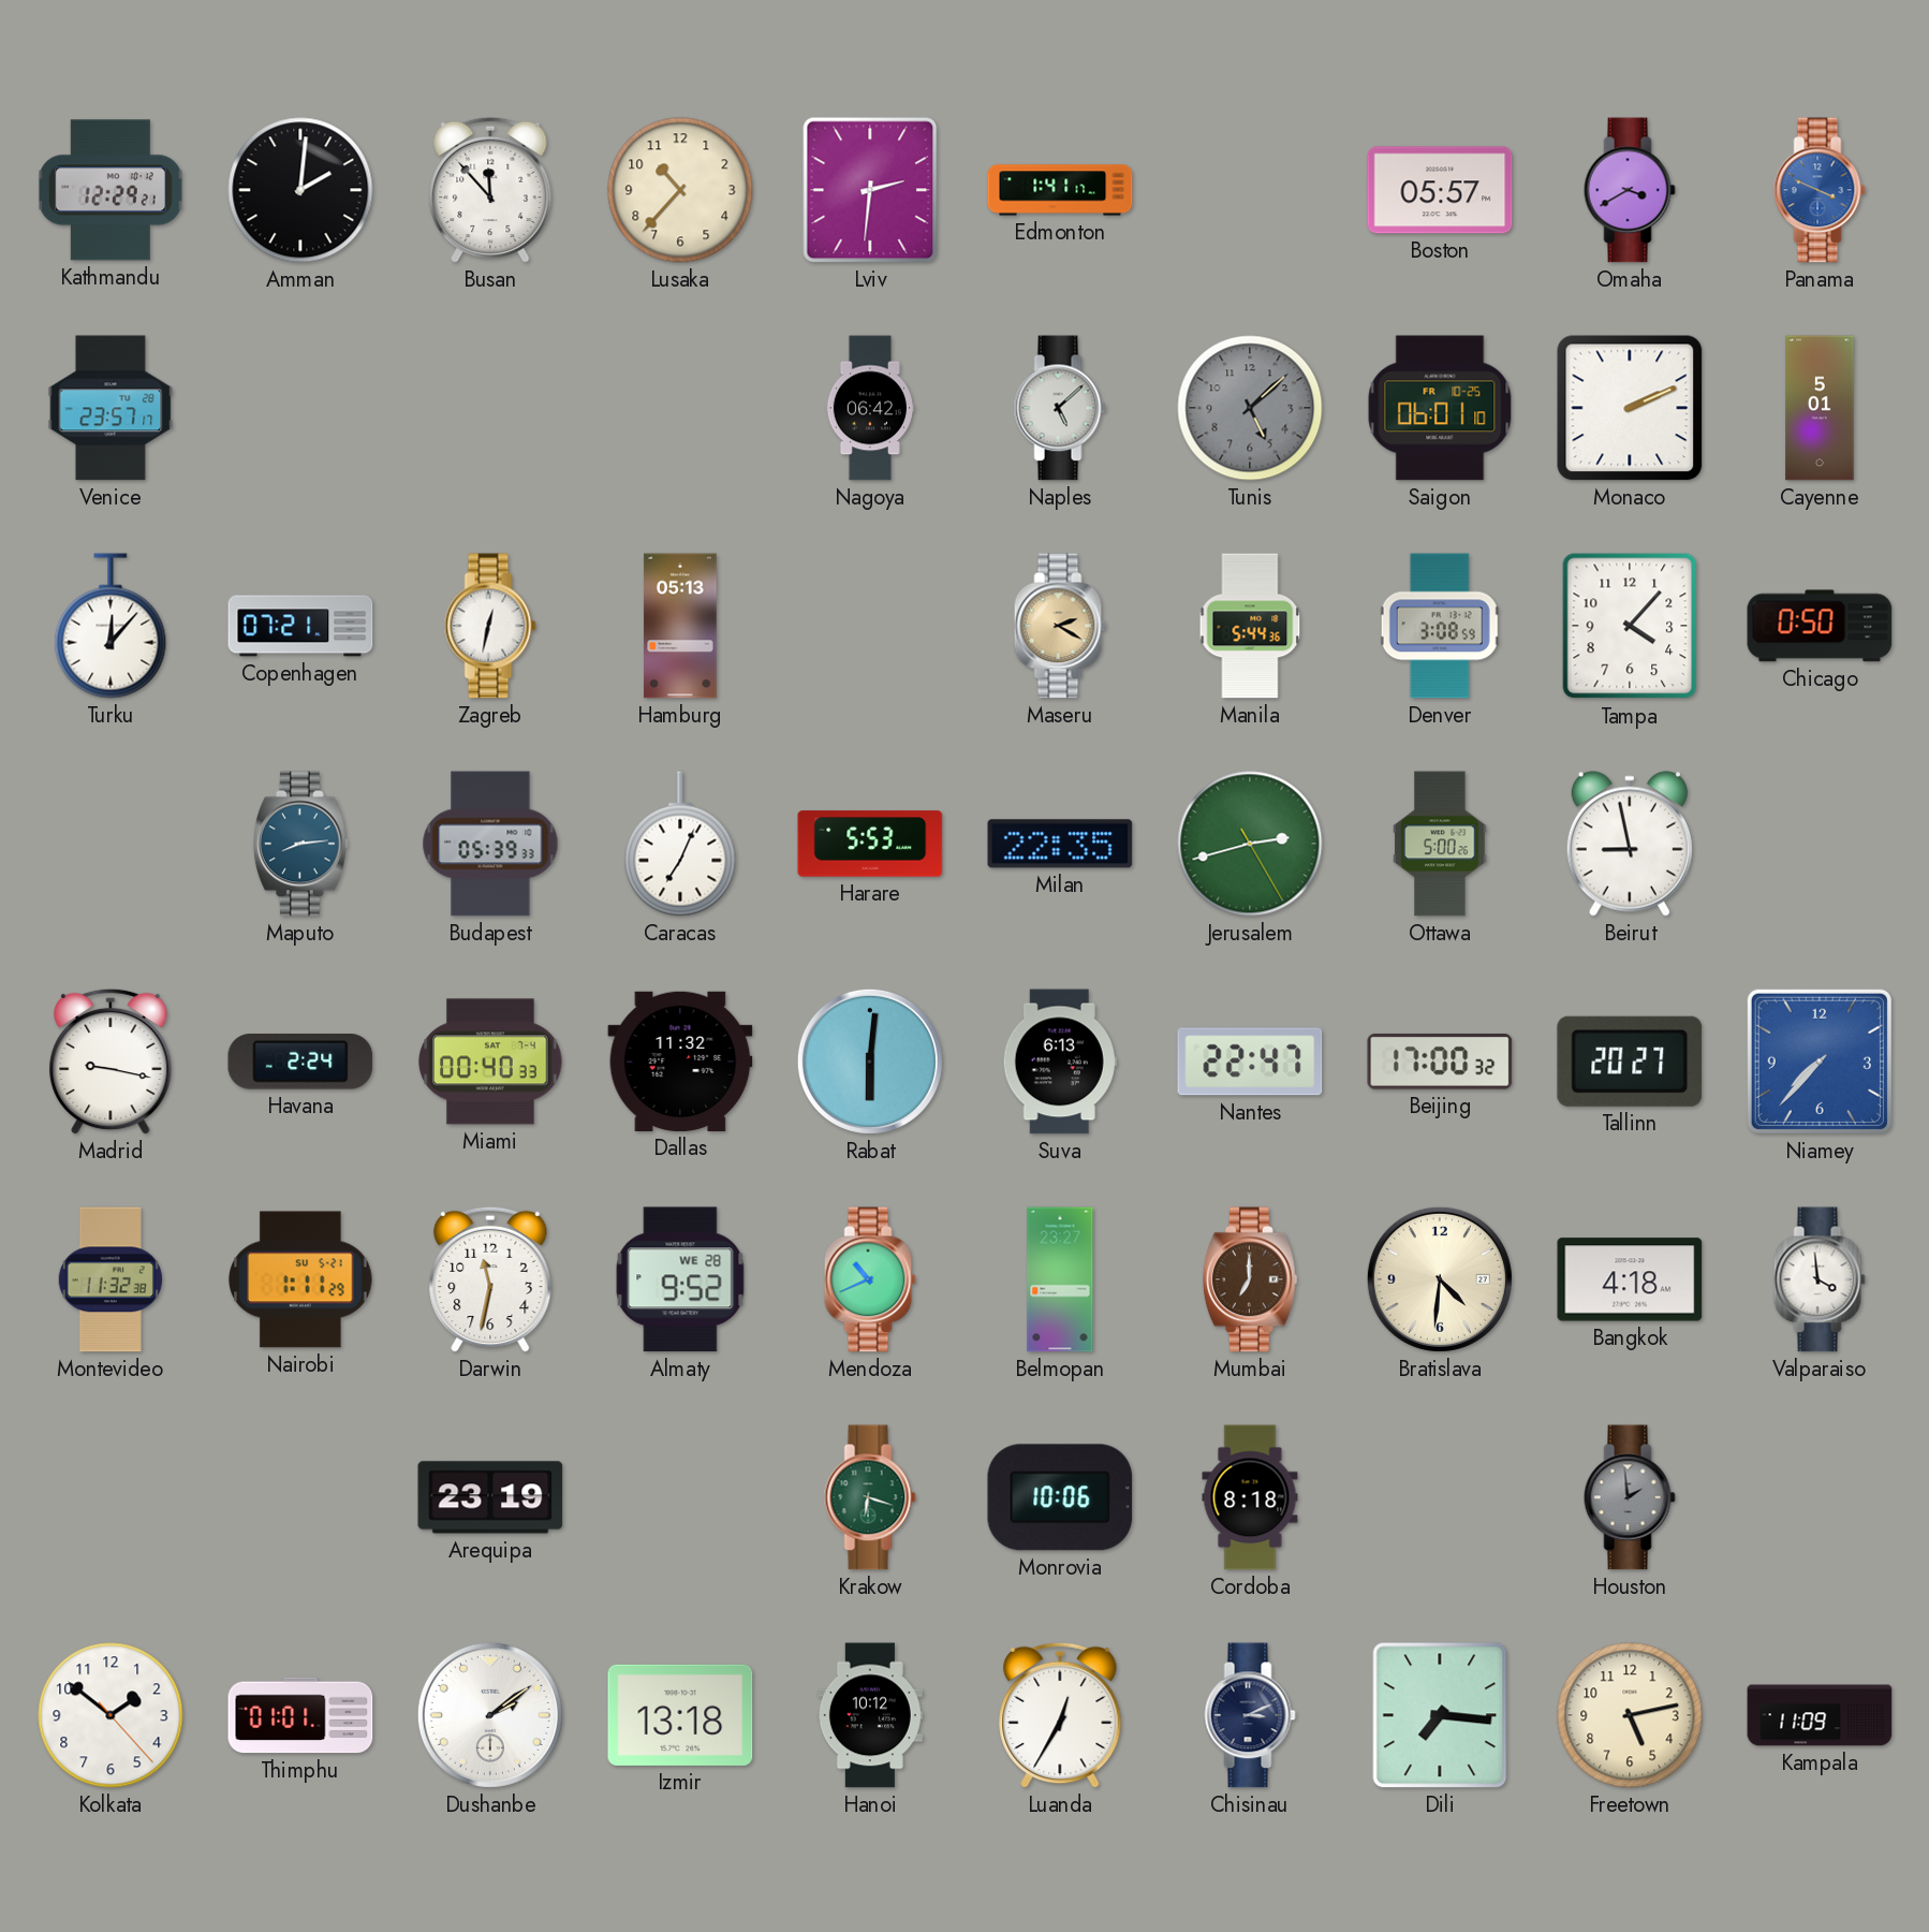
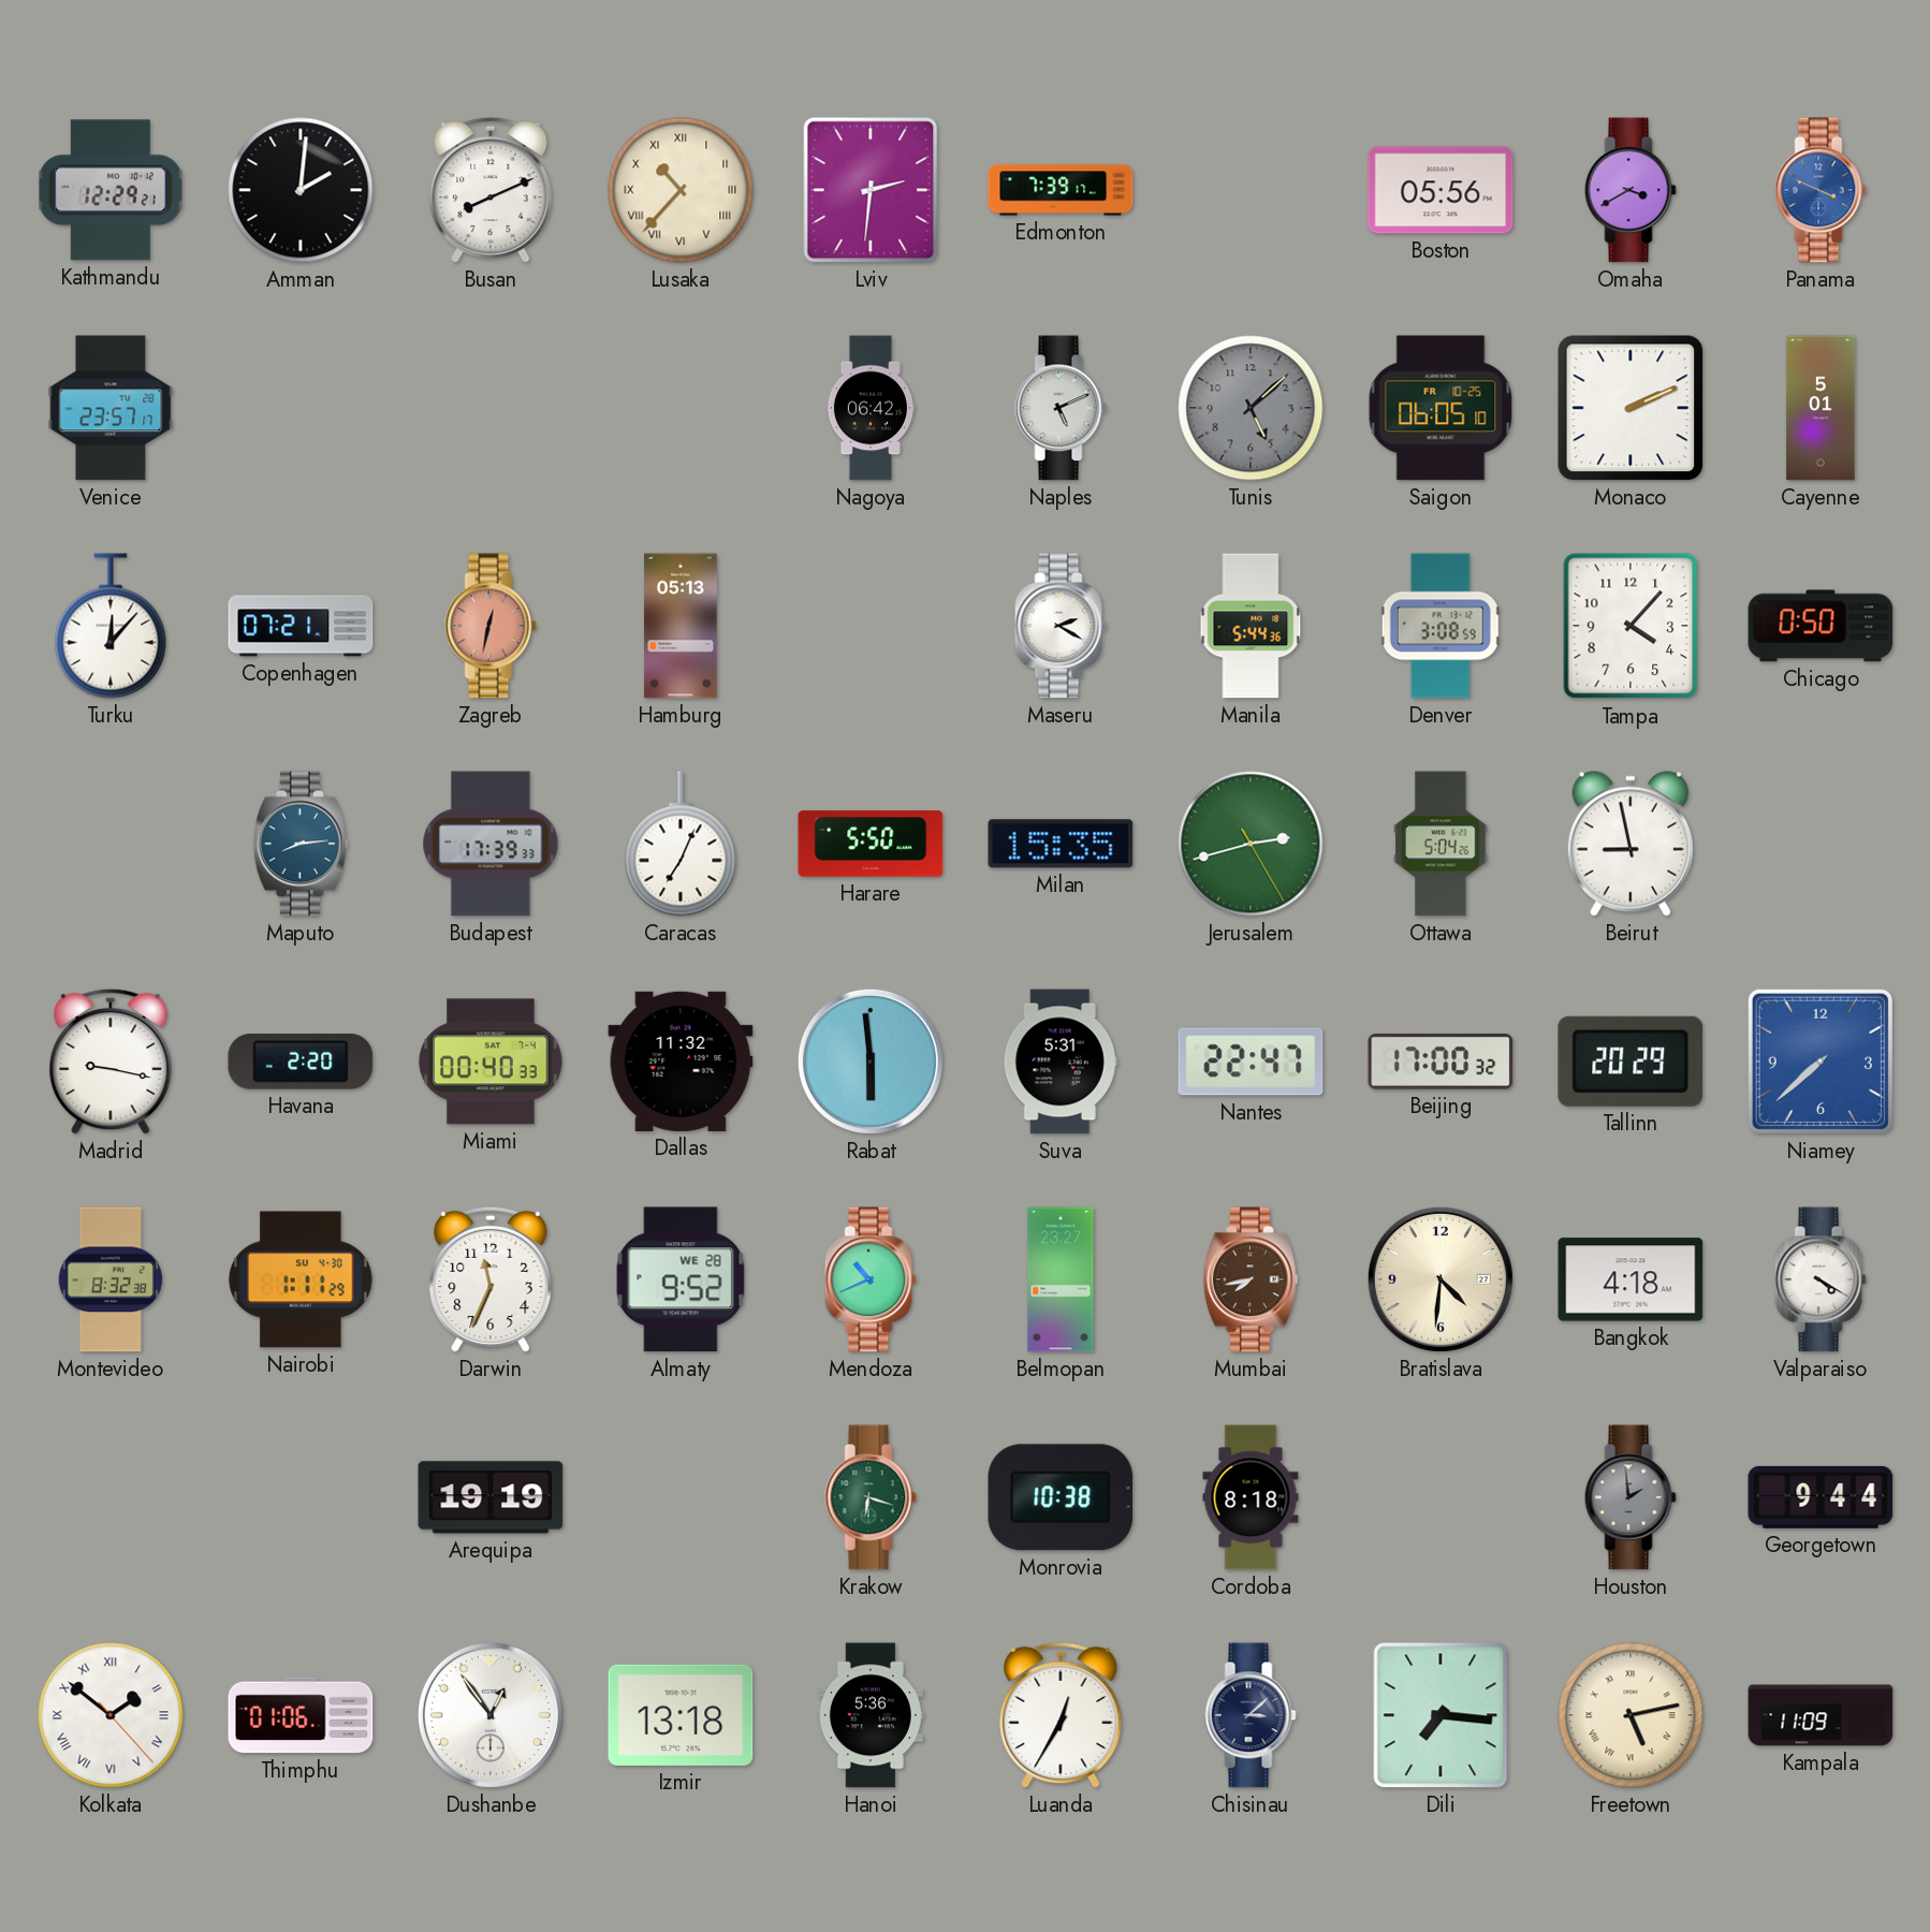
Busan: 11:53 -> 8:11 (491, 190)
Lusaka numerals: Arabic -> Roman (681, 190)
Edmonton: 1:41 -> 7:39 (1061, 190)
Boston: 05:57 -> 05:56 (1441, 190)
Naples: 5:08 -> 5:11 (1061, 408)
Saigon: 06:01 -> 06:05 (1441, 408)
Zagreb dial: white -> salmon (491, 626)
Maseru dial: champagne -> white (1061, 626)
Budapest: 05:39 -> 17:39 (491, 844)
Harare: 5:53 -> 5:50 (871, 844)
Milan: 22:35 -> 15:35 (1061, 844)
Ottawa: 5:00 -> 5:04 (1441, 844)
Havana: 2:24 -> 2:20 (301, 1062)
Rabat: 6:01 -> 5:59 (871, 1062)
Suva: 6:13 -> 5:31 (1061, 1062)
Tallinn: 20:27 -> 20:29 (1631, 1062)
Niamey: 7:37 -> 7:38 (1821, 1062)
Montevideo: 11:32 -> 8:32 (111, 1279)
Nairobi date: SU 5-21 -> SU 4-30 (301, 1279)
Darwin: 11:32 -> 11:34 (491, 1279)
Mumbai: 7:00 -> 7:43 (1251, 1279)
Valparaiso: 3:59 -> 4:20 (1821, 1279)
Arequipa: 23:19 -> 19:19 (491, 1497)
Monrovia: 10:06 -> 10:38 (1061, 1497)
Georgetown: none -> 9:44 (1821, 1497)
Kolkata numerals: Arabic -> Roman (111, 1715)
Thimphu: 01:01 -> 01:06 (301, 1715)
Dushanbe: 2:09 -> 12:54 (491, 1715)
Hanoi: 10:12 -> 5:36 (871, 1715)
Chisinau: 3:11 -> 3:08 (1251, 1715)
Freetown numerals: Arabic -> Roman (1631, 1715)
